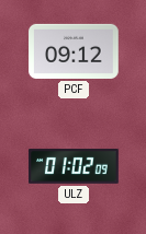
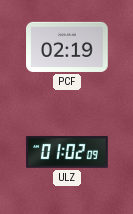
PCF: 09:12 -> 02:19 (67, 47)
